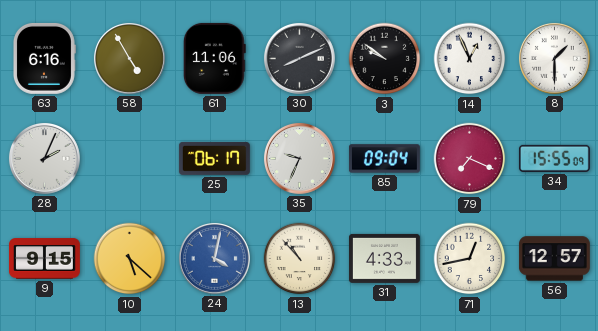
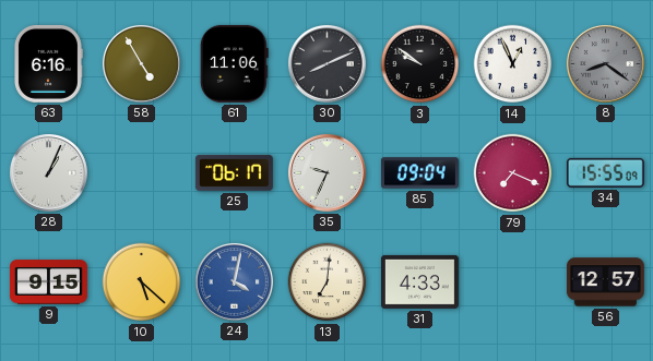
8: 1:30 -> 8:21 (605, 63)
8 dial: white -> grey (605, 63)
28: 2:04 -> 1:04 (48, 172)
13: 10:53 -> 7:01 (328, 282)
71: 12:43 -> none (470, 259)
